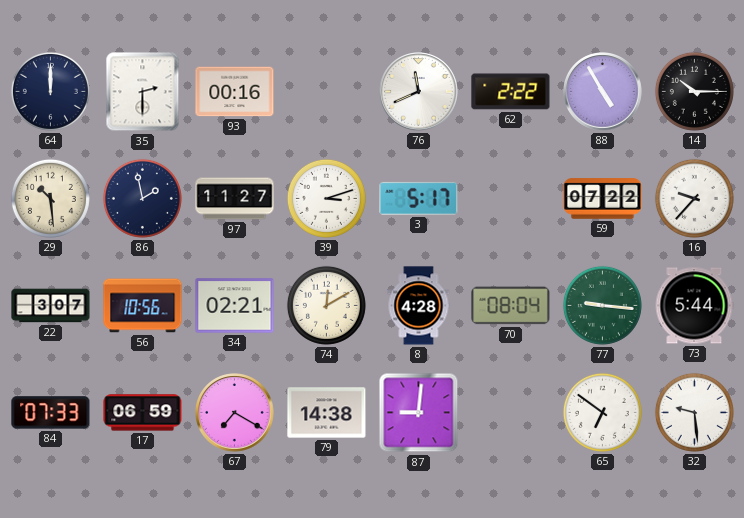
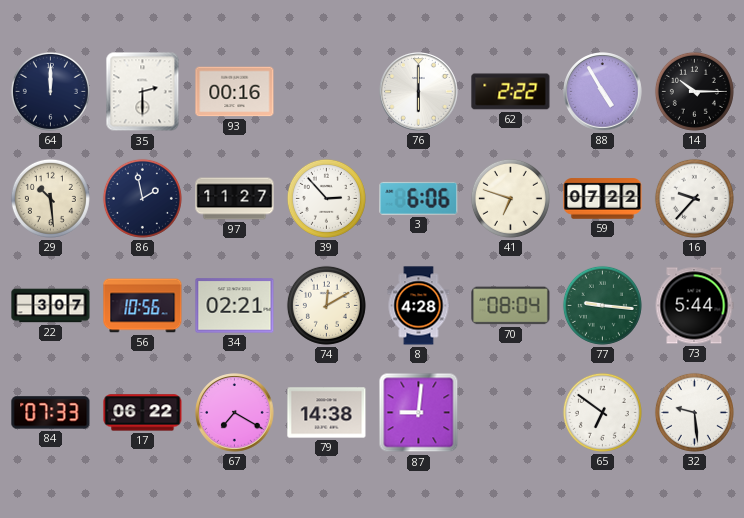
76: 11:41 -> 6:00 (419, 92)
39: 3:12 -> 2:53 (326, 198)
3: 5:17 -> 6:06 (419, 198)
41: none -> 6:48 (510, 198)
17: 06:59 -> 06:22 (143, 413)
